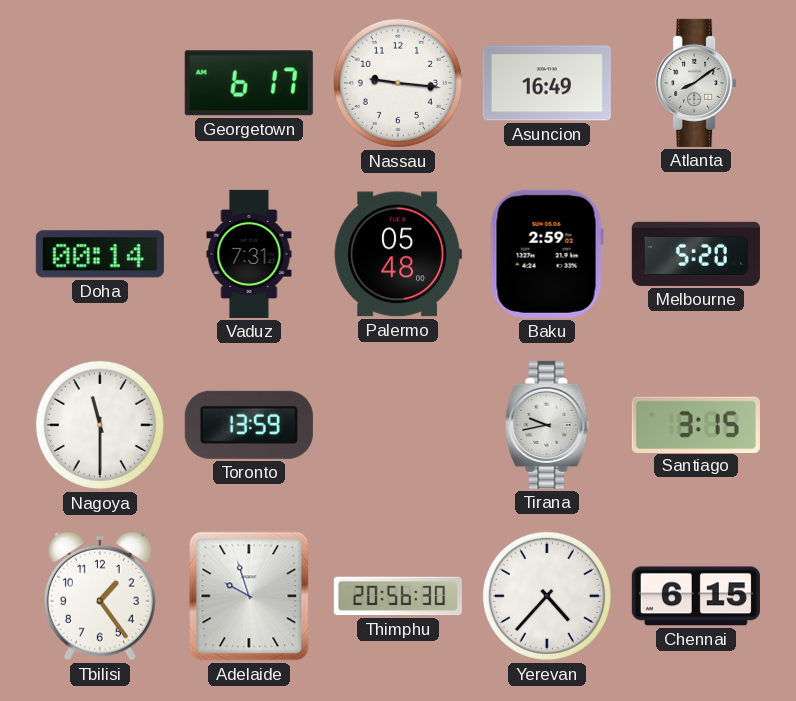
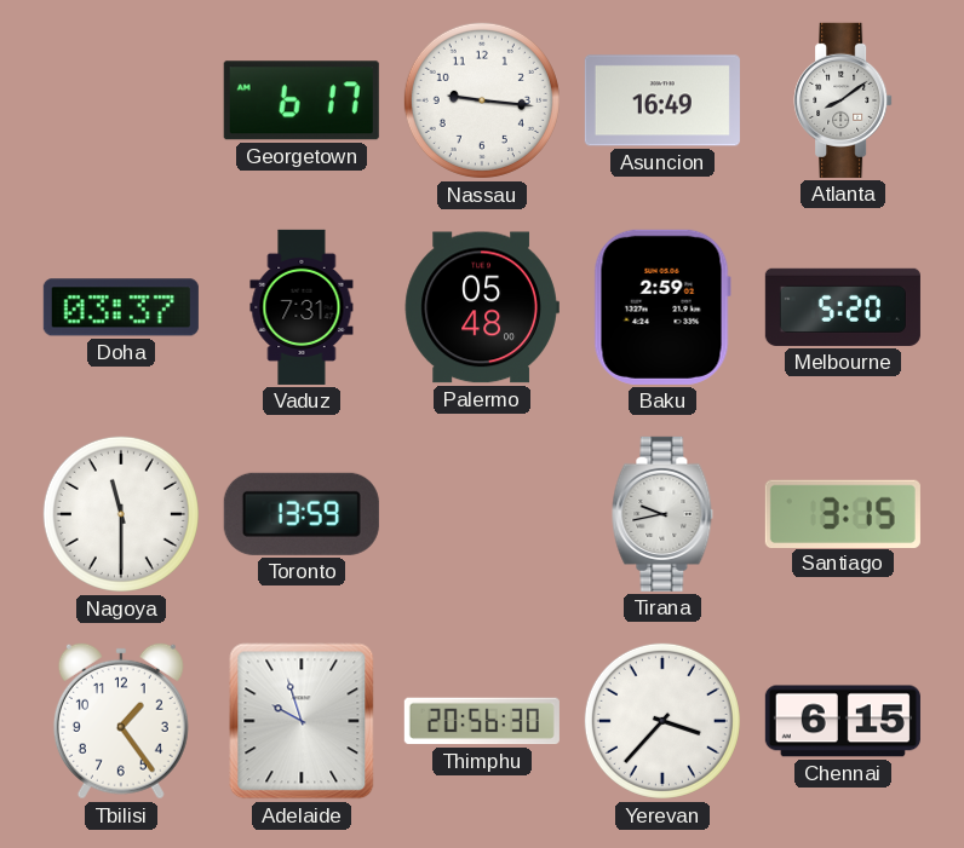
Doha: 00:14 -> 03:37 (121, 307)
Yerevan: 4:37 -> 3:37 (662, 721)
